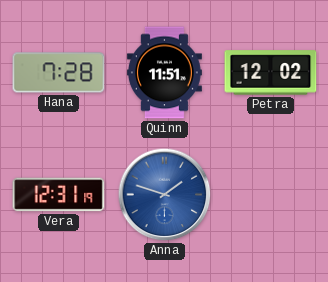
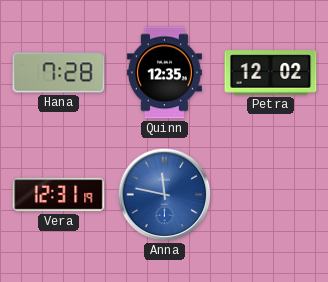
Quinn: 11:51 -> 12:35 (164, 73)
Anna: 1:48 -> 11:47 (165, 195)
